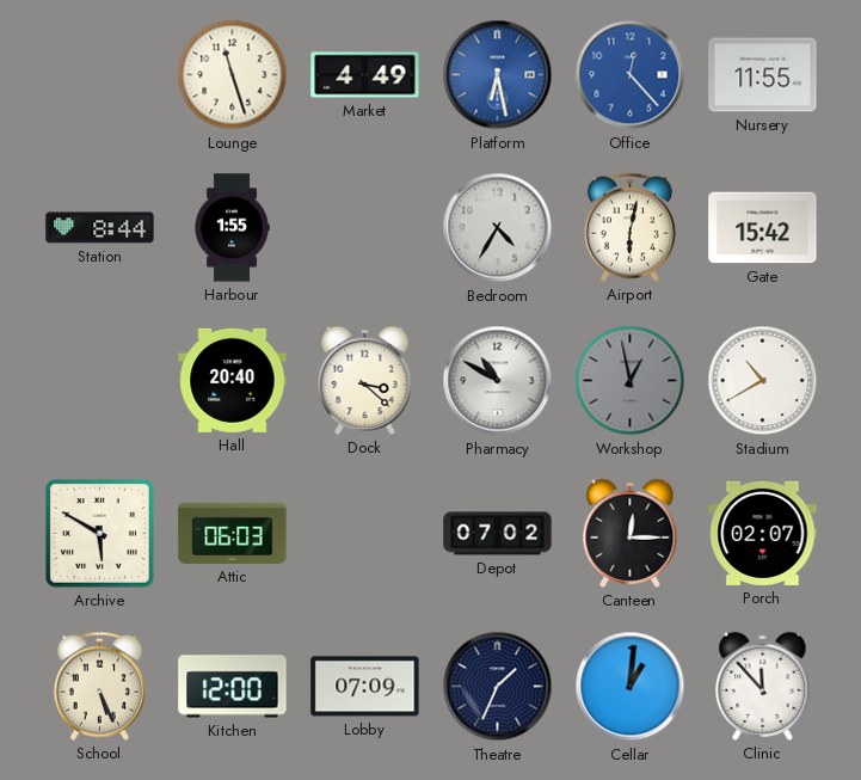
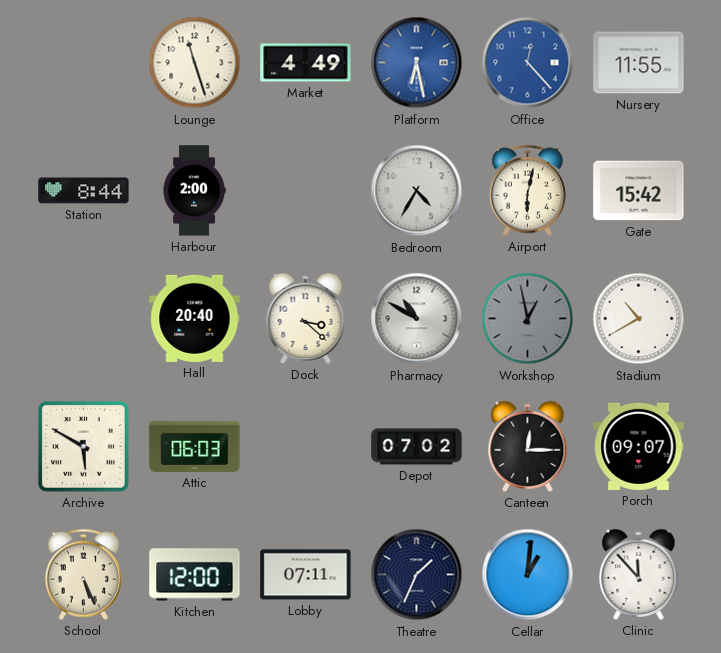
Harbour: 1:55 -> 2:00 (194, 191)
Porch: 02:07 -> 09:07 (639, 446)
Lobby: 07:09 -> 07:11 (306, 575)
